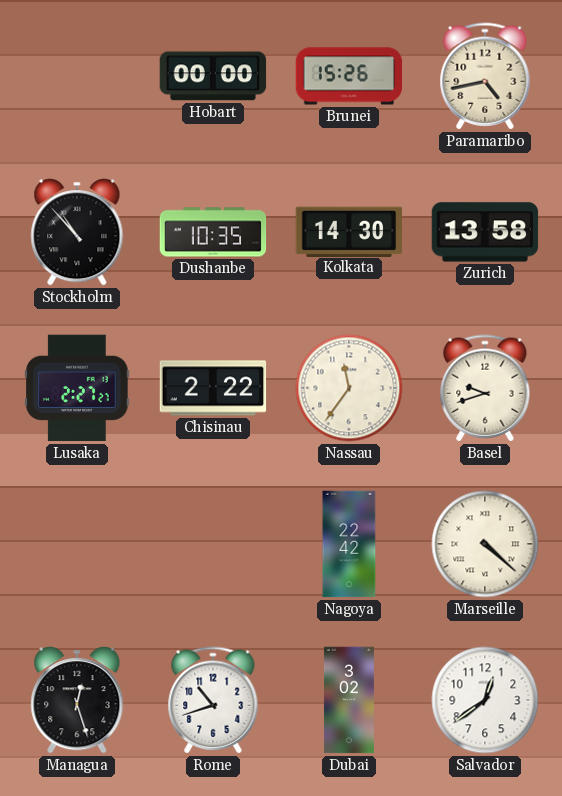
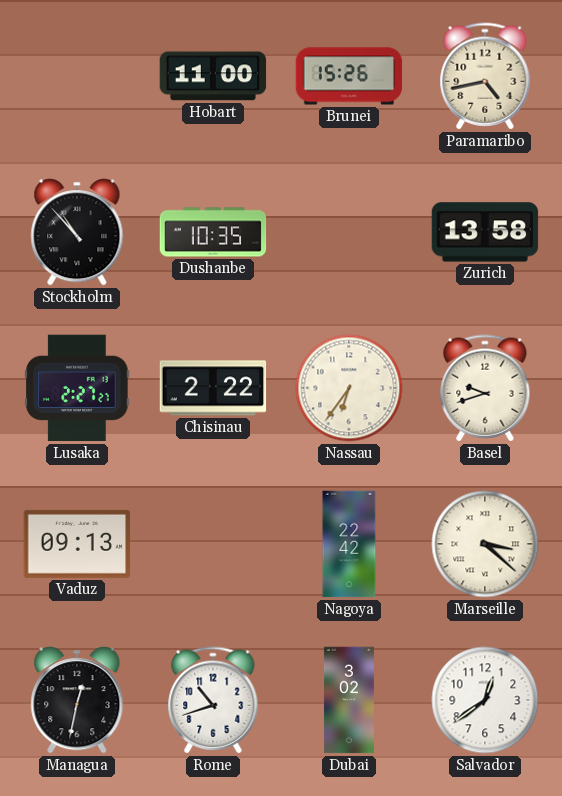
Hobart: 00:00 -> 11:00 (213, 76)
Kolkata: 14:30 -> none (349, 231)
Nassau: 11:36 -> 6:36 (349, 388)
Vaduz: none -> 09:13 (77, 544)
Marseille: 4:22 -> 3:22 (485, 544)
Managua: 12:27 -> 12:32 (77, 700)
